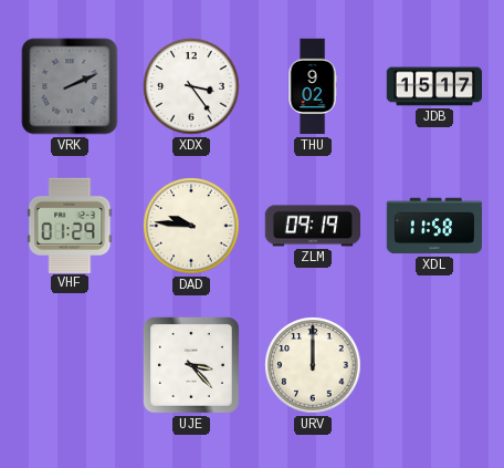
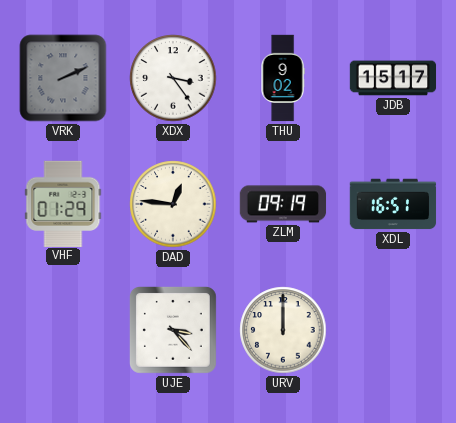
DAD: 9:46 -> 12:46 (173, 204)
XDL: 11:58 -> 16:51 (393, 204)
